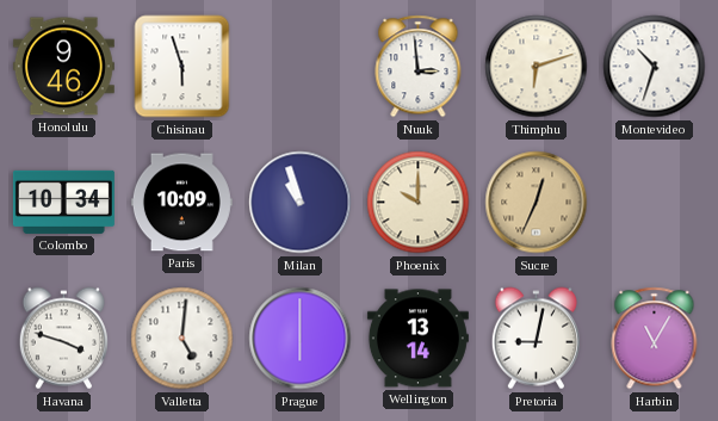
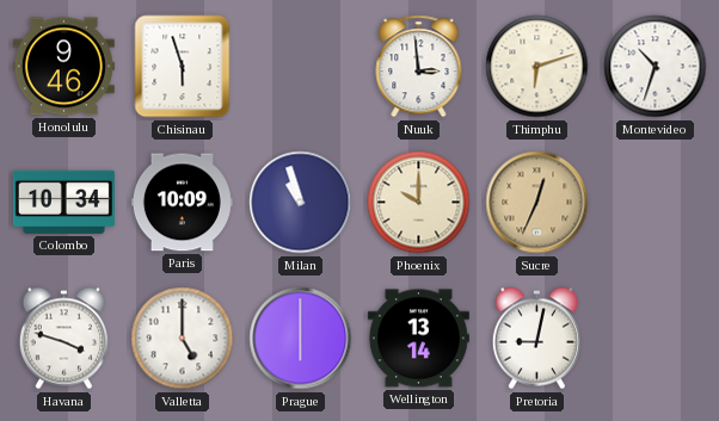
Valletta: 5:01 -> 5:00 (183, 339)
Harbin: 11:05 -> none (655, 339)
